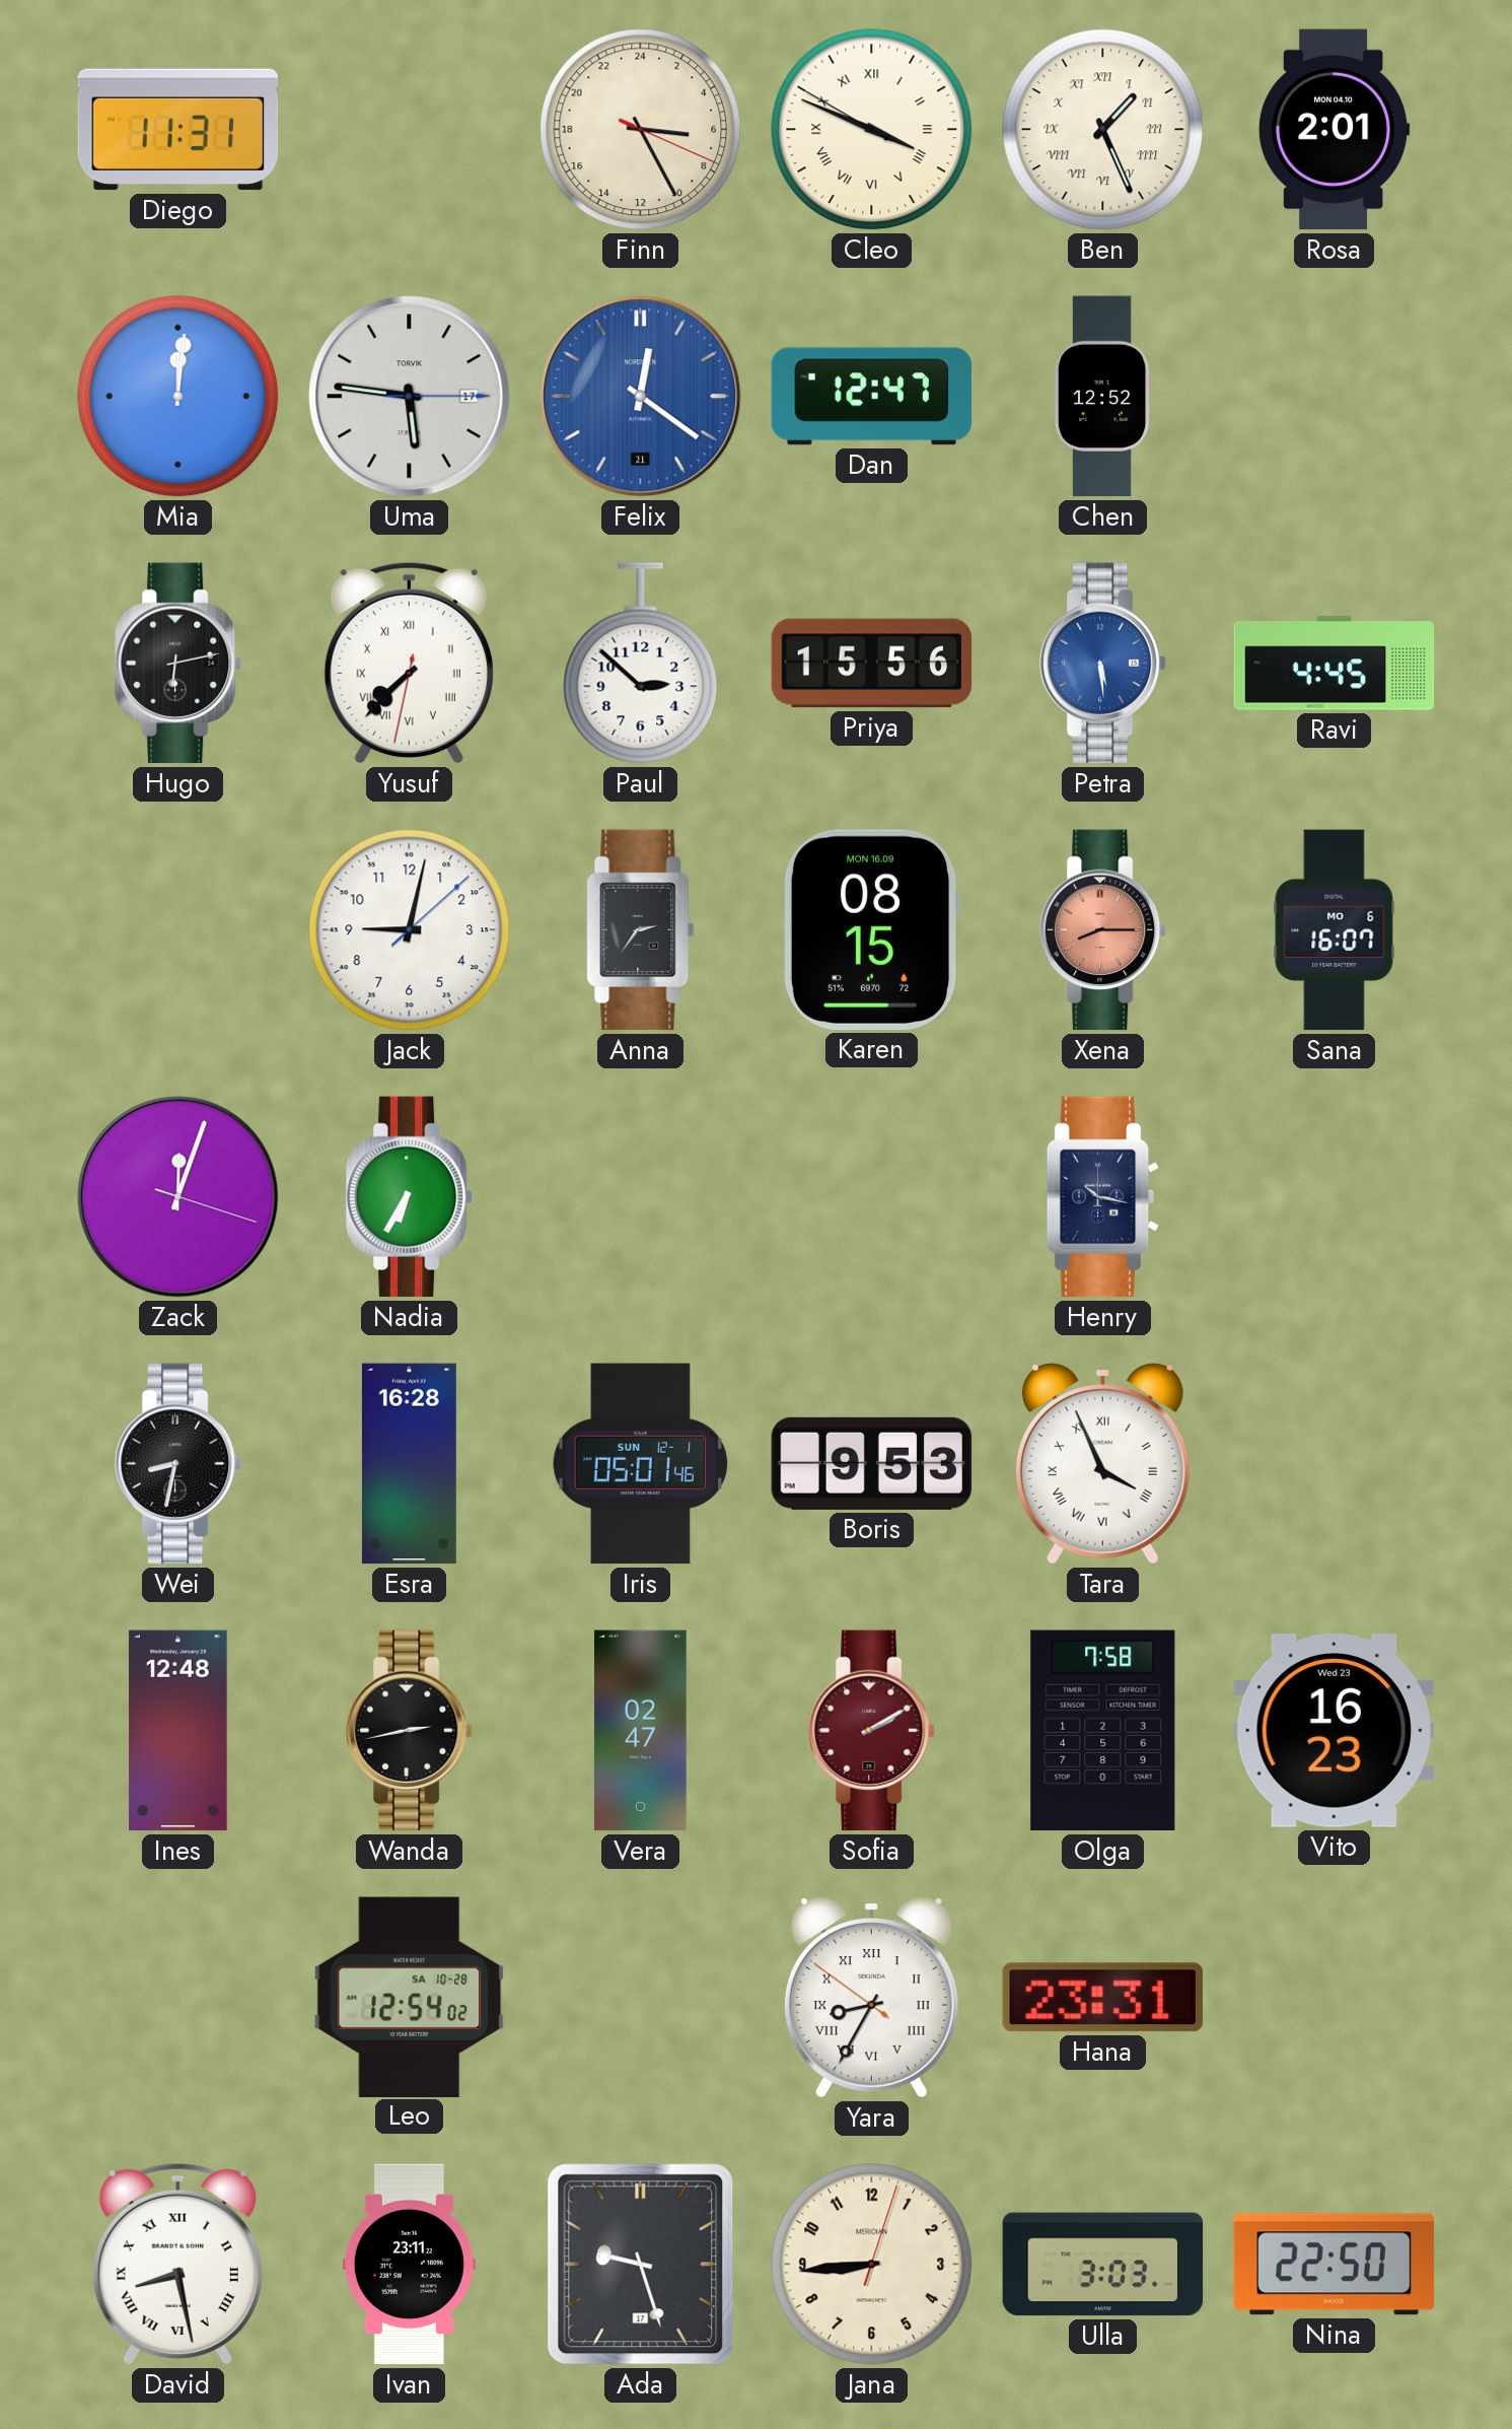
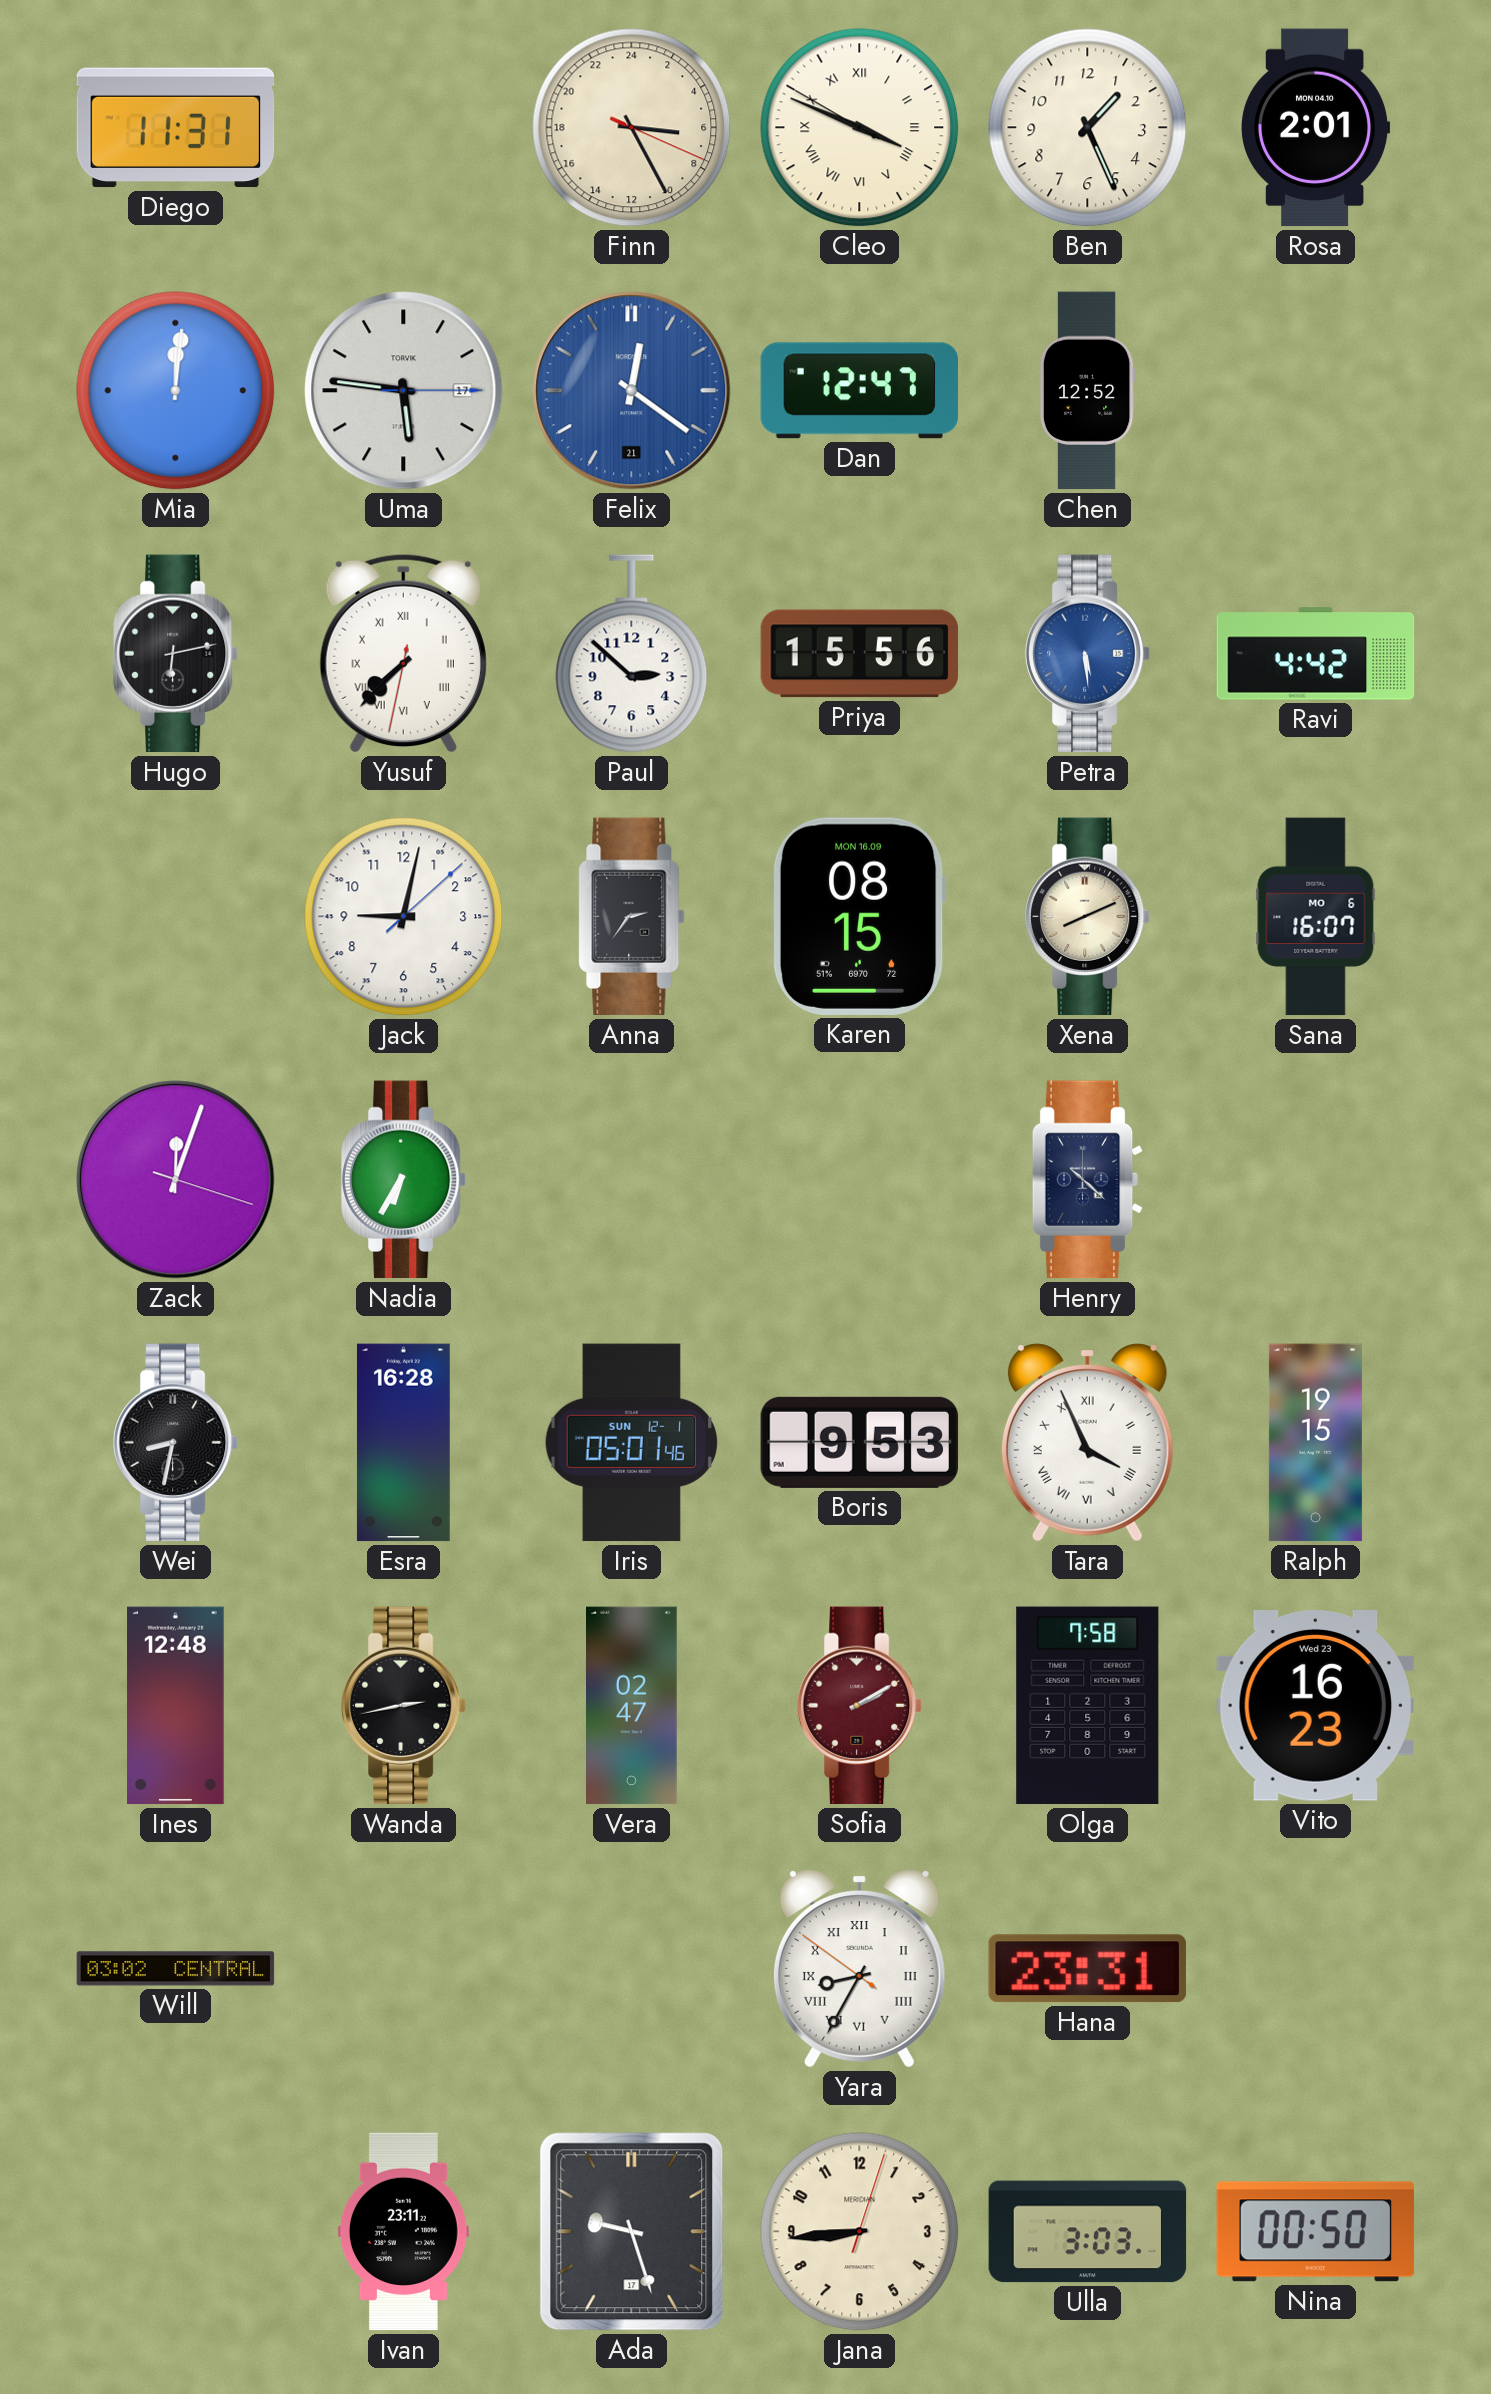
Ben numerals: Roman -> Arabic (1088, 128)
Ravi: 4:45 -> 4:42 (1316, 654)
Xena: 8:15 -> 8:11 (1088, 917)
Xena dial: salmon -> cream (1088, 917)
Henry: 10:17 -> 10:22 (1088, 1180)
Ralph: none -> 19:15 (1315, 1443)
Will: none -> 03:02 (176, 1969)
Leo: 12:54 -> none (410, 1997)
David: 8:28 -> none (177, 2264)
Nina: 22:50 -> 00:50 (1316, 2232)
